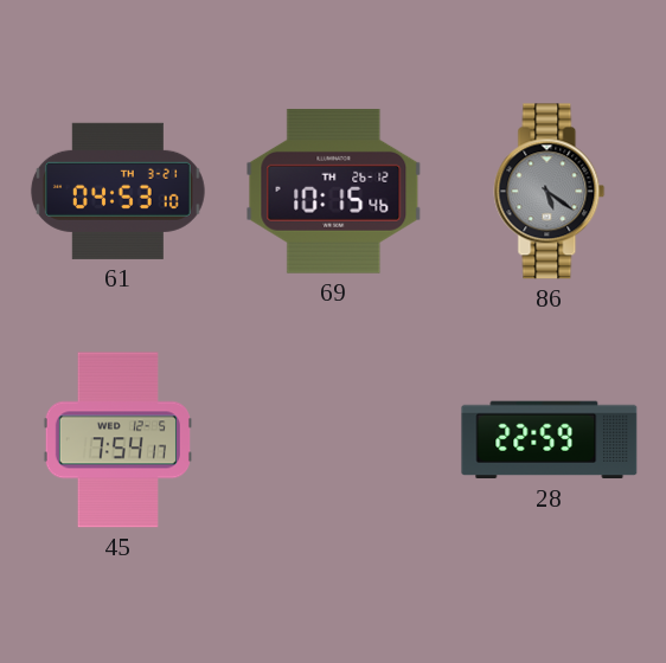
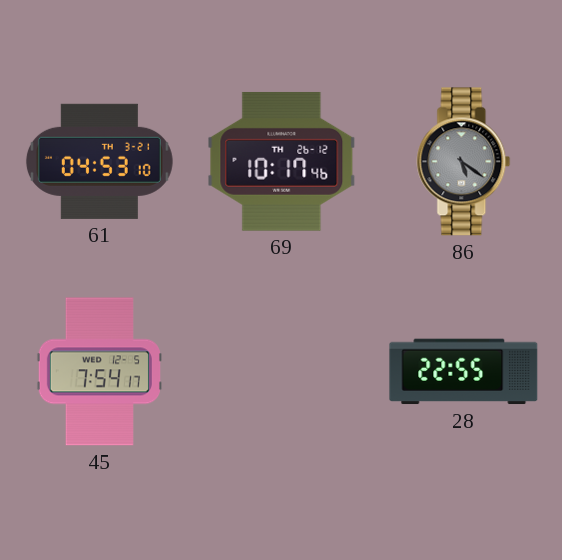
69: 10:15 -> 10:17 (282, 161)
28: 22:59 -> 22:55 (464, 372)
